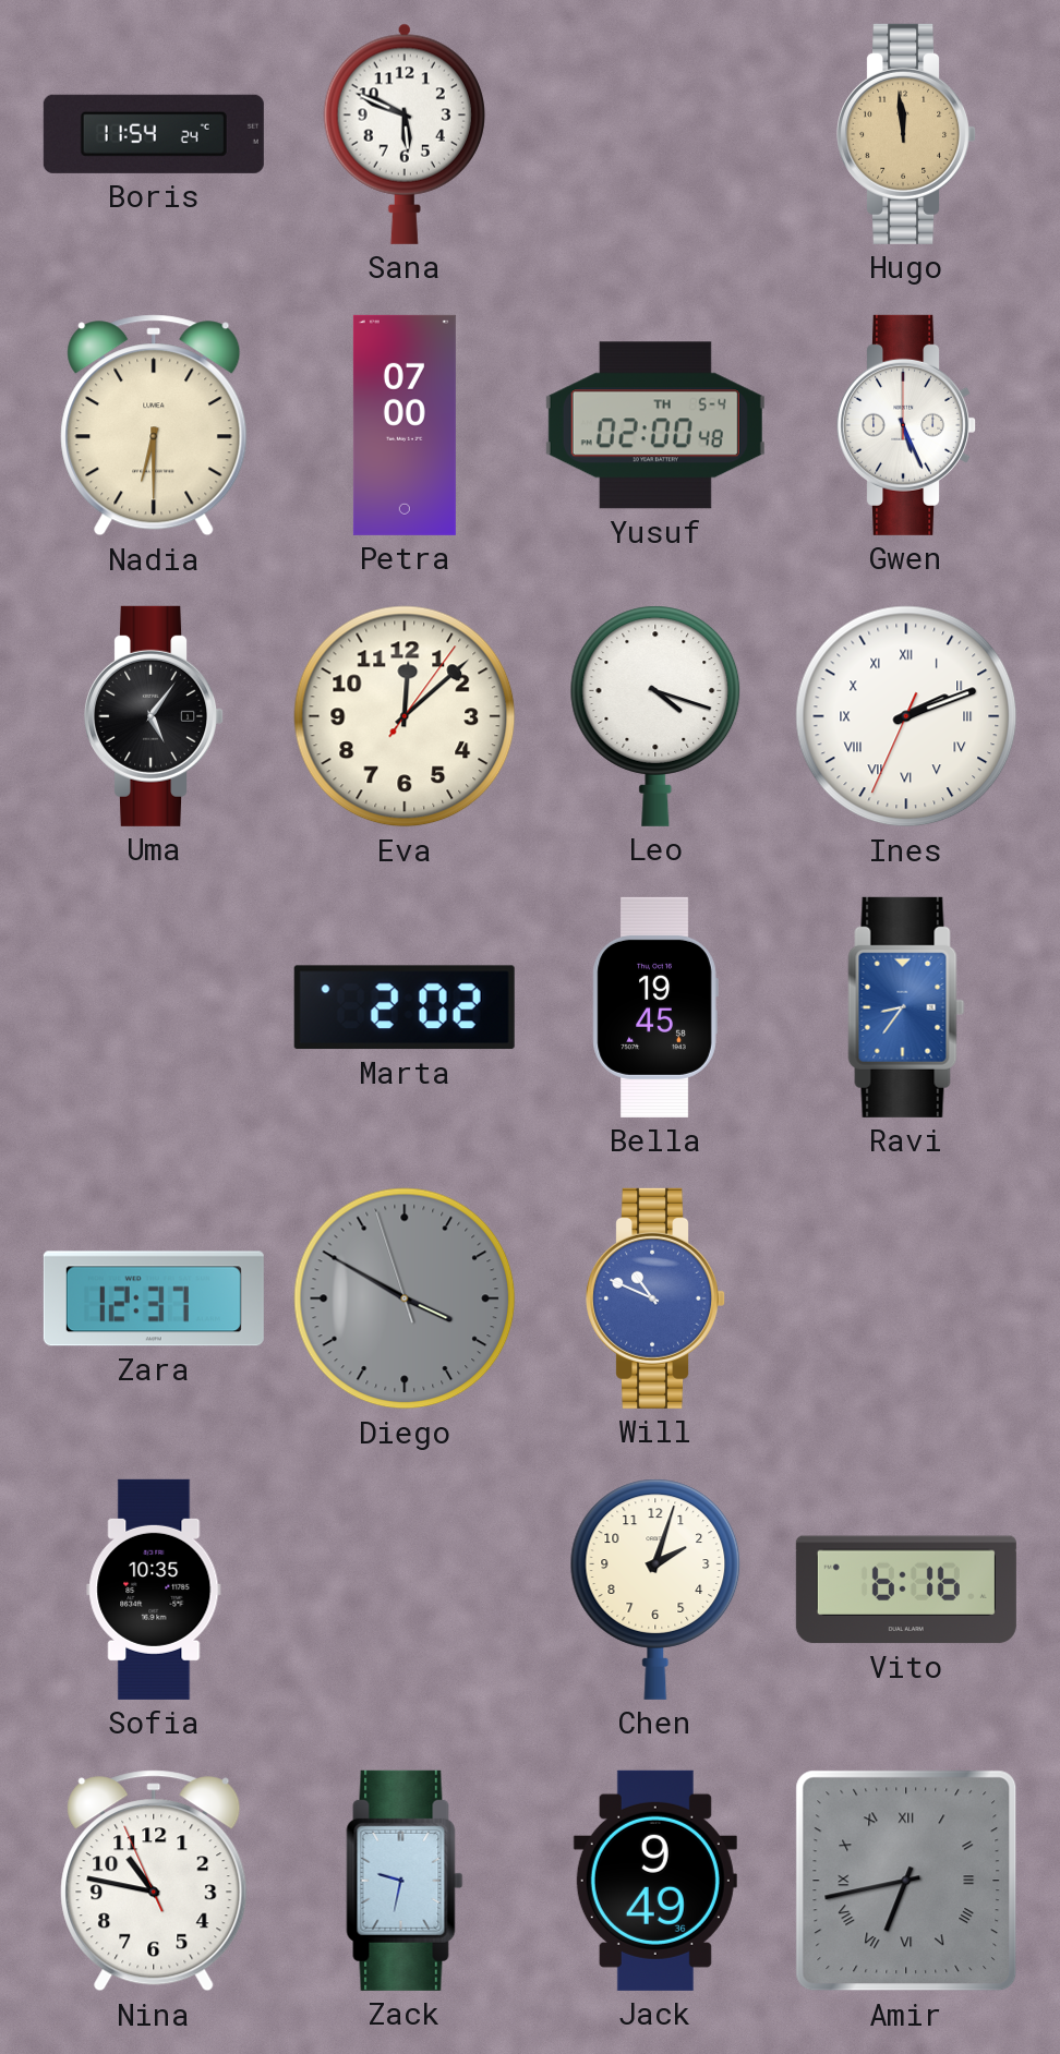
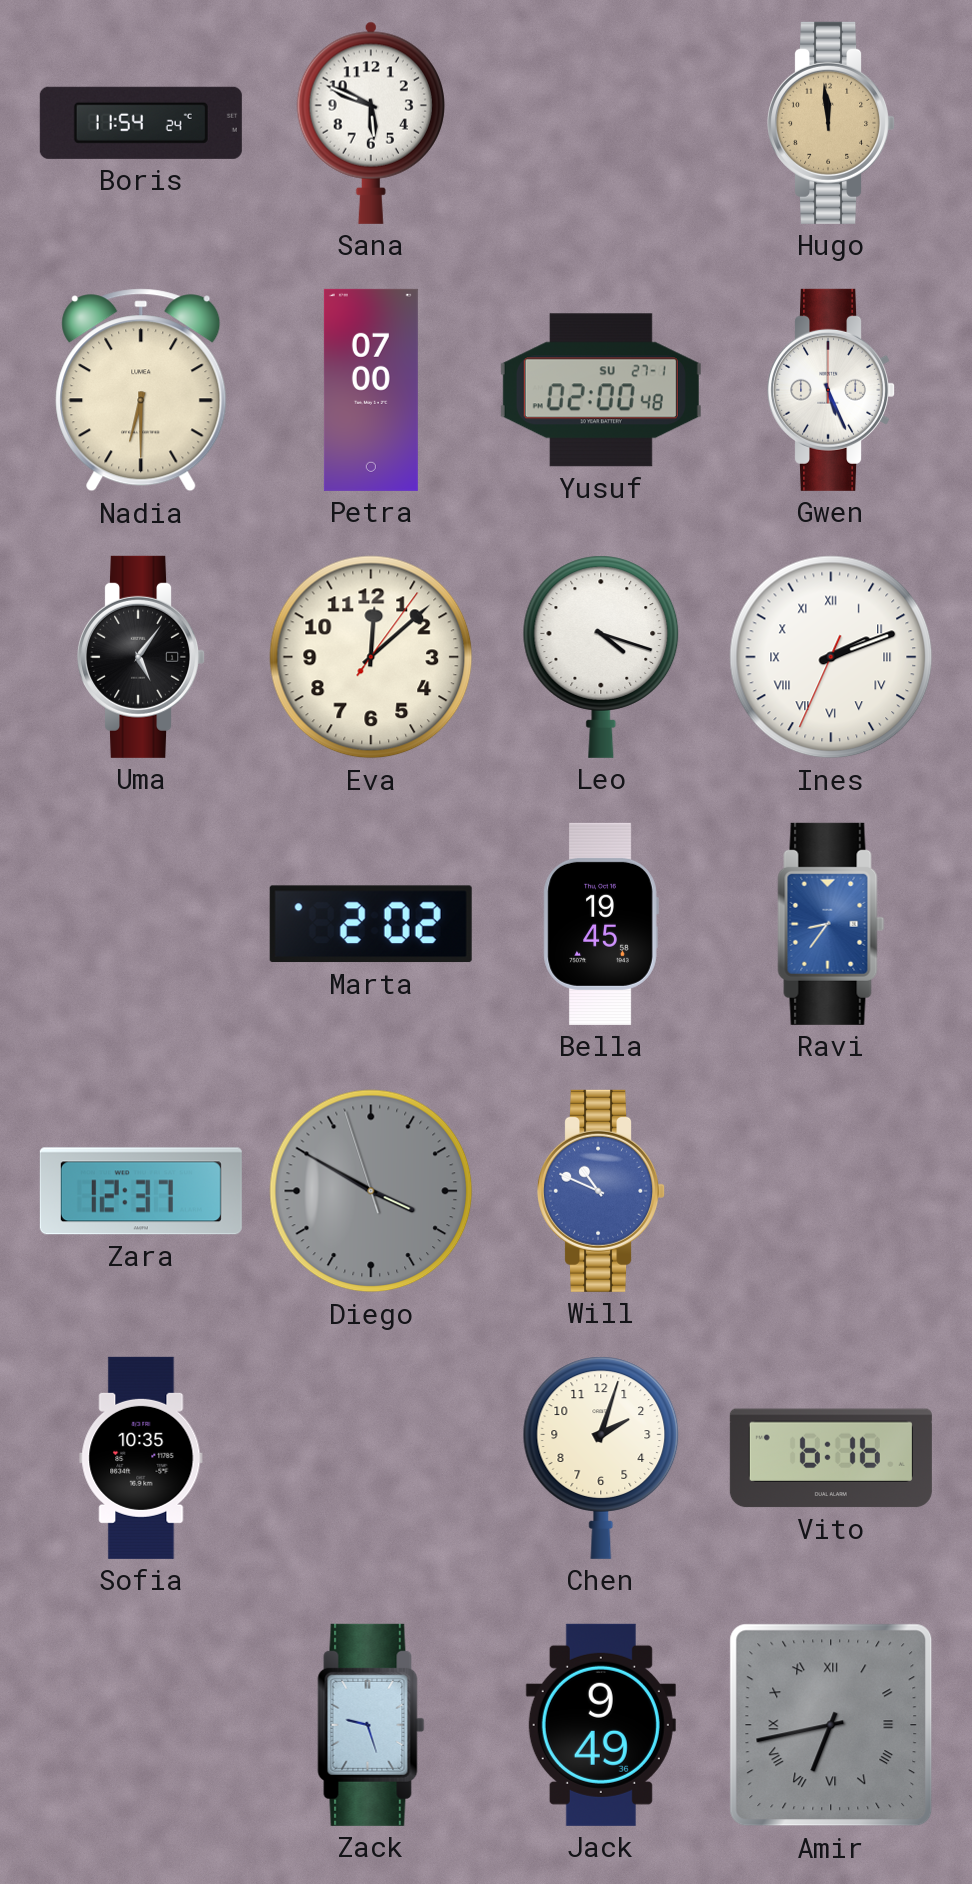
Yusuf date: TH 5-4 -> SU 27-1 (601, 390)
Nina: 10:46 -> none (154, 1881)
Zack: 9:32 -> 9:27 (371, 1725)
